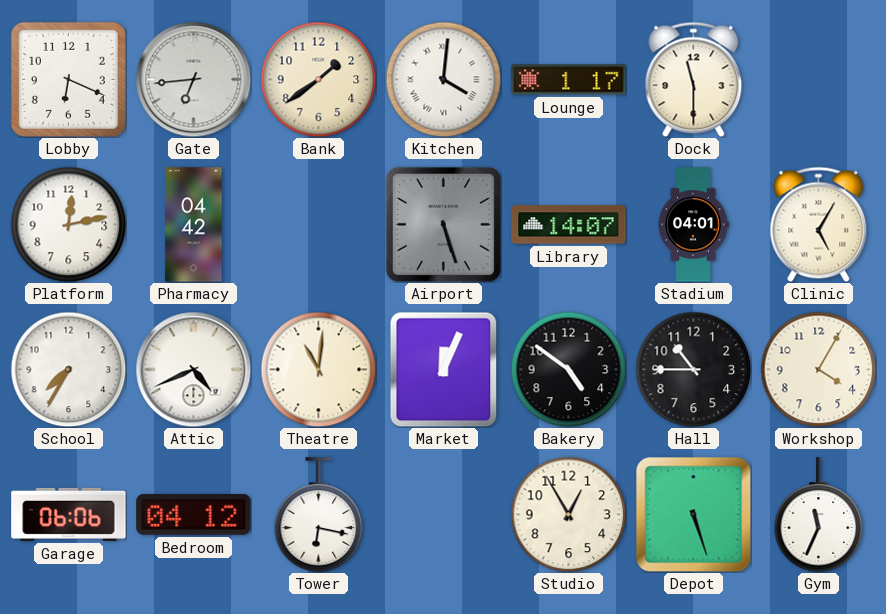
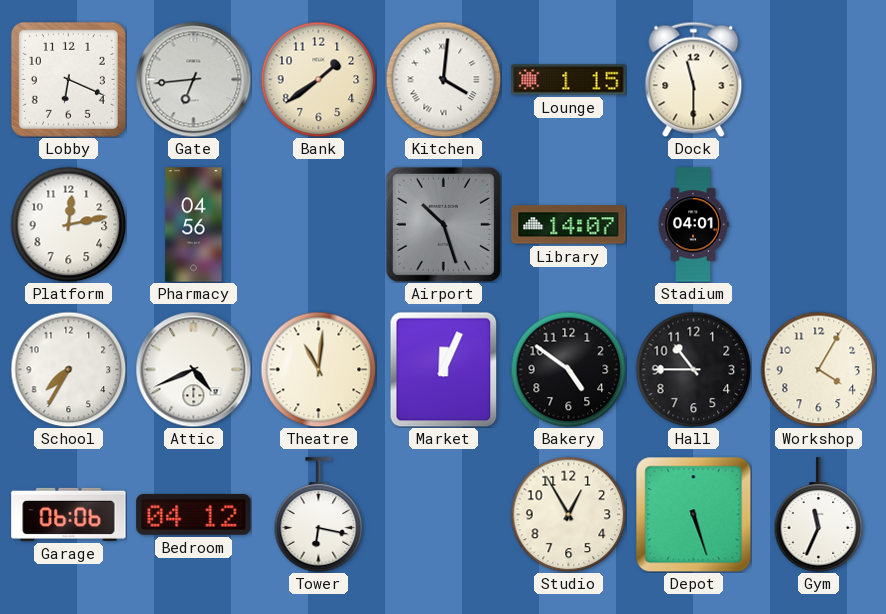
Lounge: 1:17 -> 1:15 (569, 80)
Pharmacy: 04:42 -> 04:56 (194, 225)
Airport: 5:27 -> 10:27 (443, 224)
Clinic: 5:05 -> none (819, 224)
